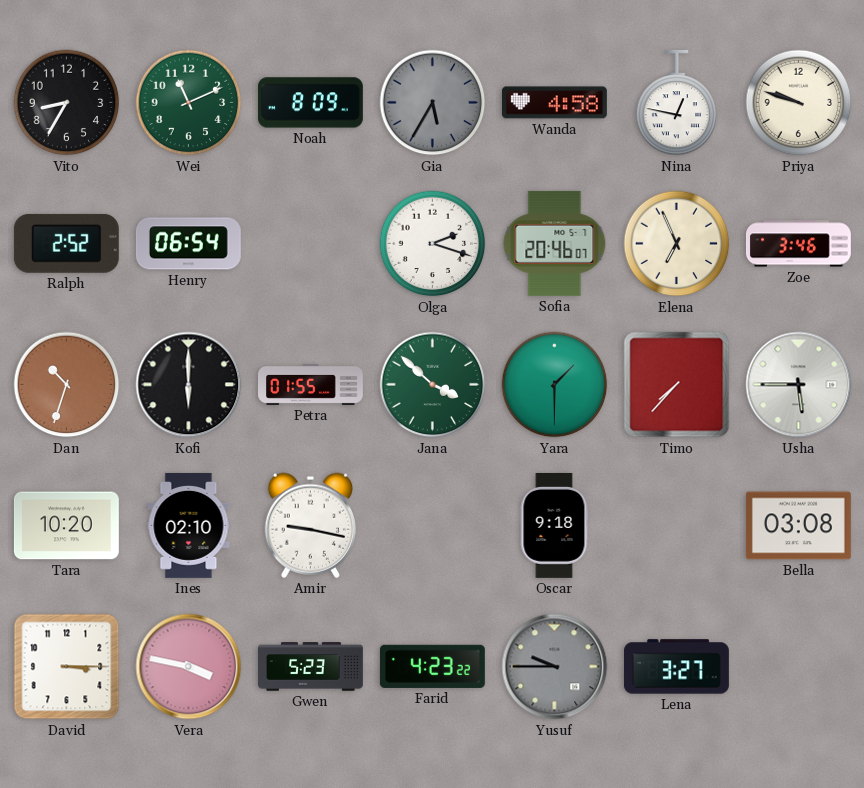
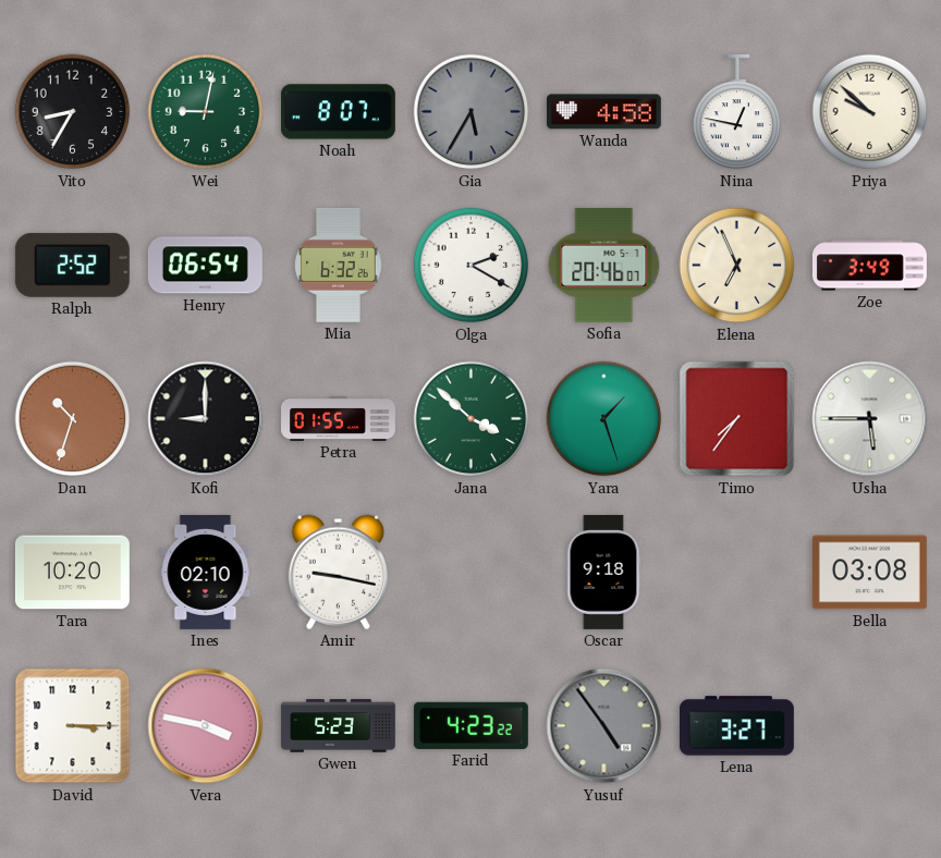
Wei: 11:11 -> 9:02 (206, 112)
Noah: 8:09 -> 8:07 (338, 112)
Priya: 9:48 -> 9:52 (870, 112)
Mia: none -> 6:32 (339, 265)
Olga: 2:18 -> 2:20 (472, 266)
Zoe: 3:46 -> 3:49 (870, 266)
Kofi: 6:00 -> 9:00 (206, 419)
Yara: 1:30 -> 1:27 (604, 419)
Timo: 7:37 -> 7:36 (737, 419)
Yusuf: 9:45 -> 4:54 (604, 726)
